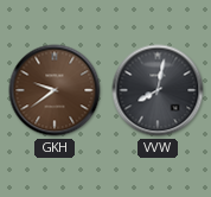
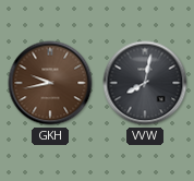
GKH: 9:39 -> 9:43 (50, 83)
